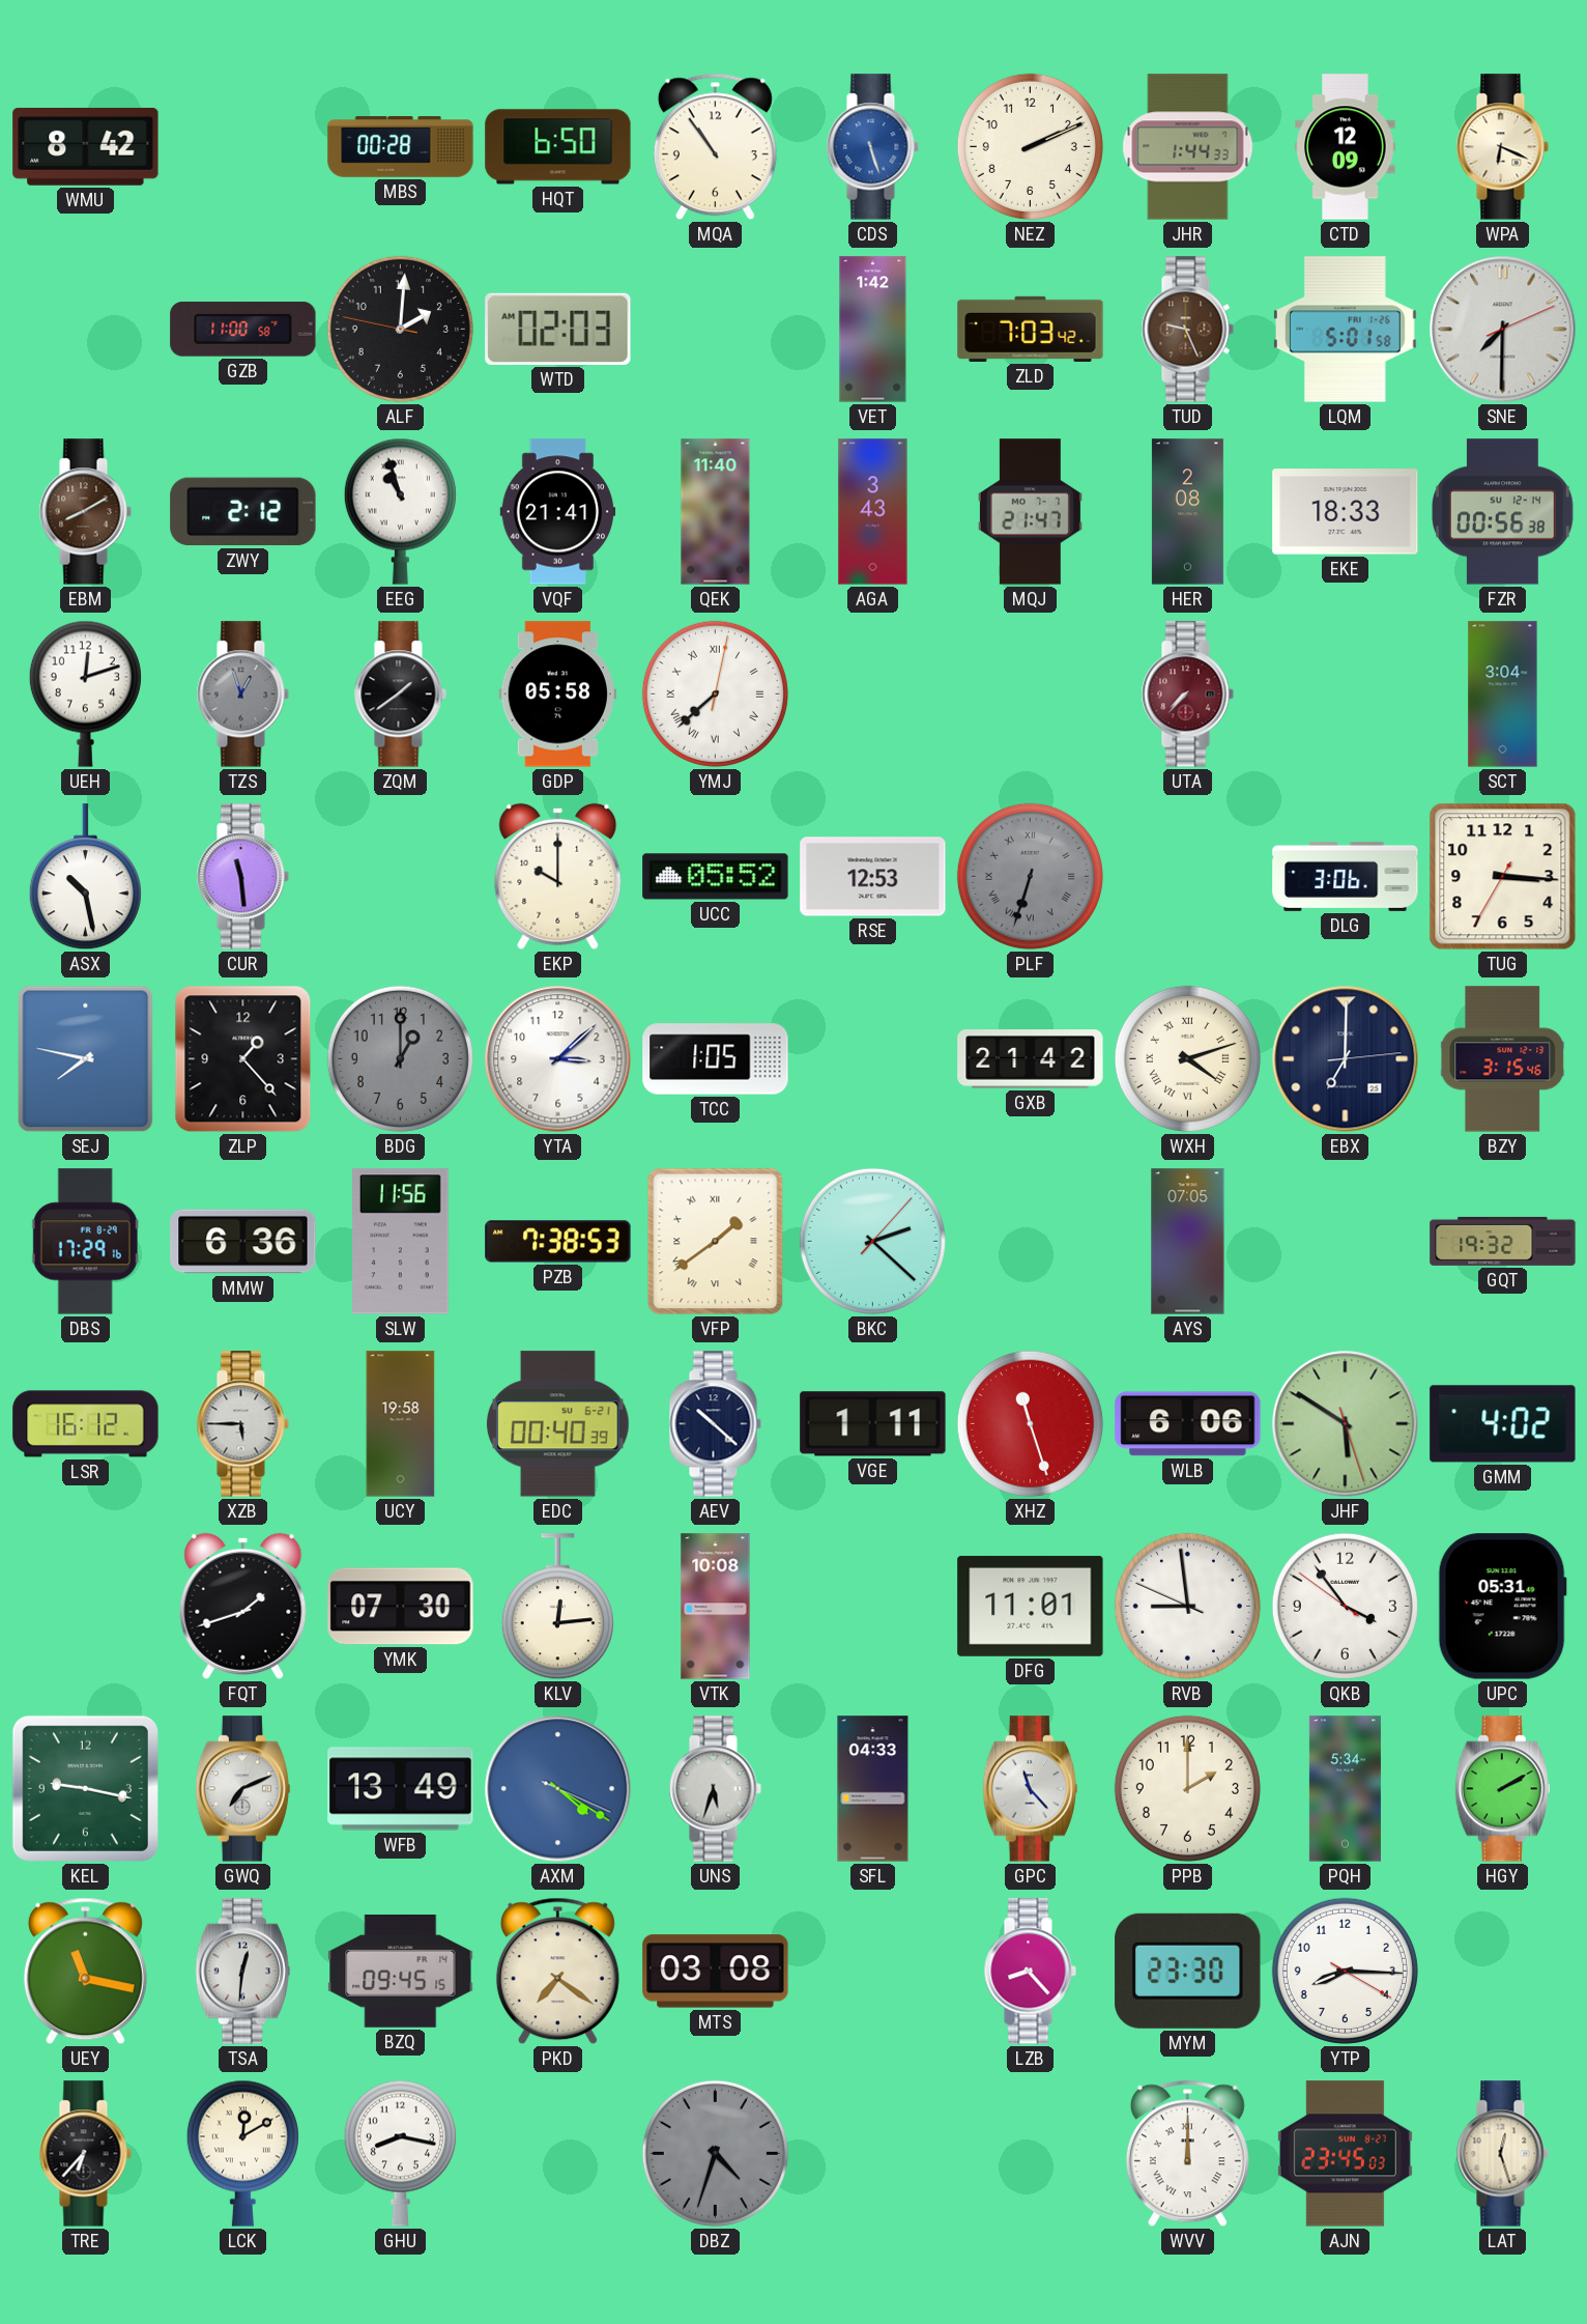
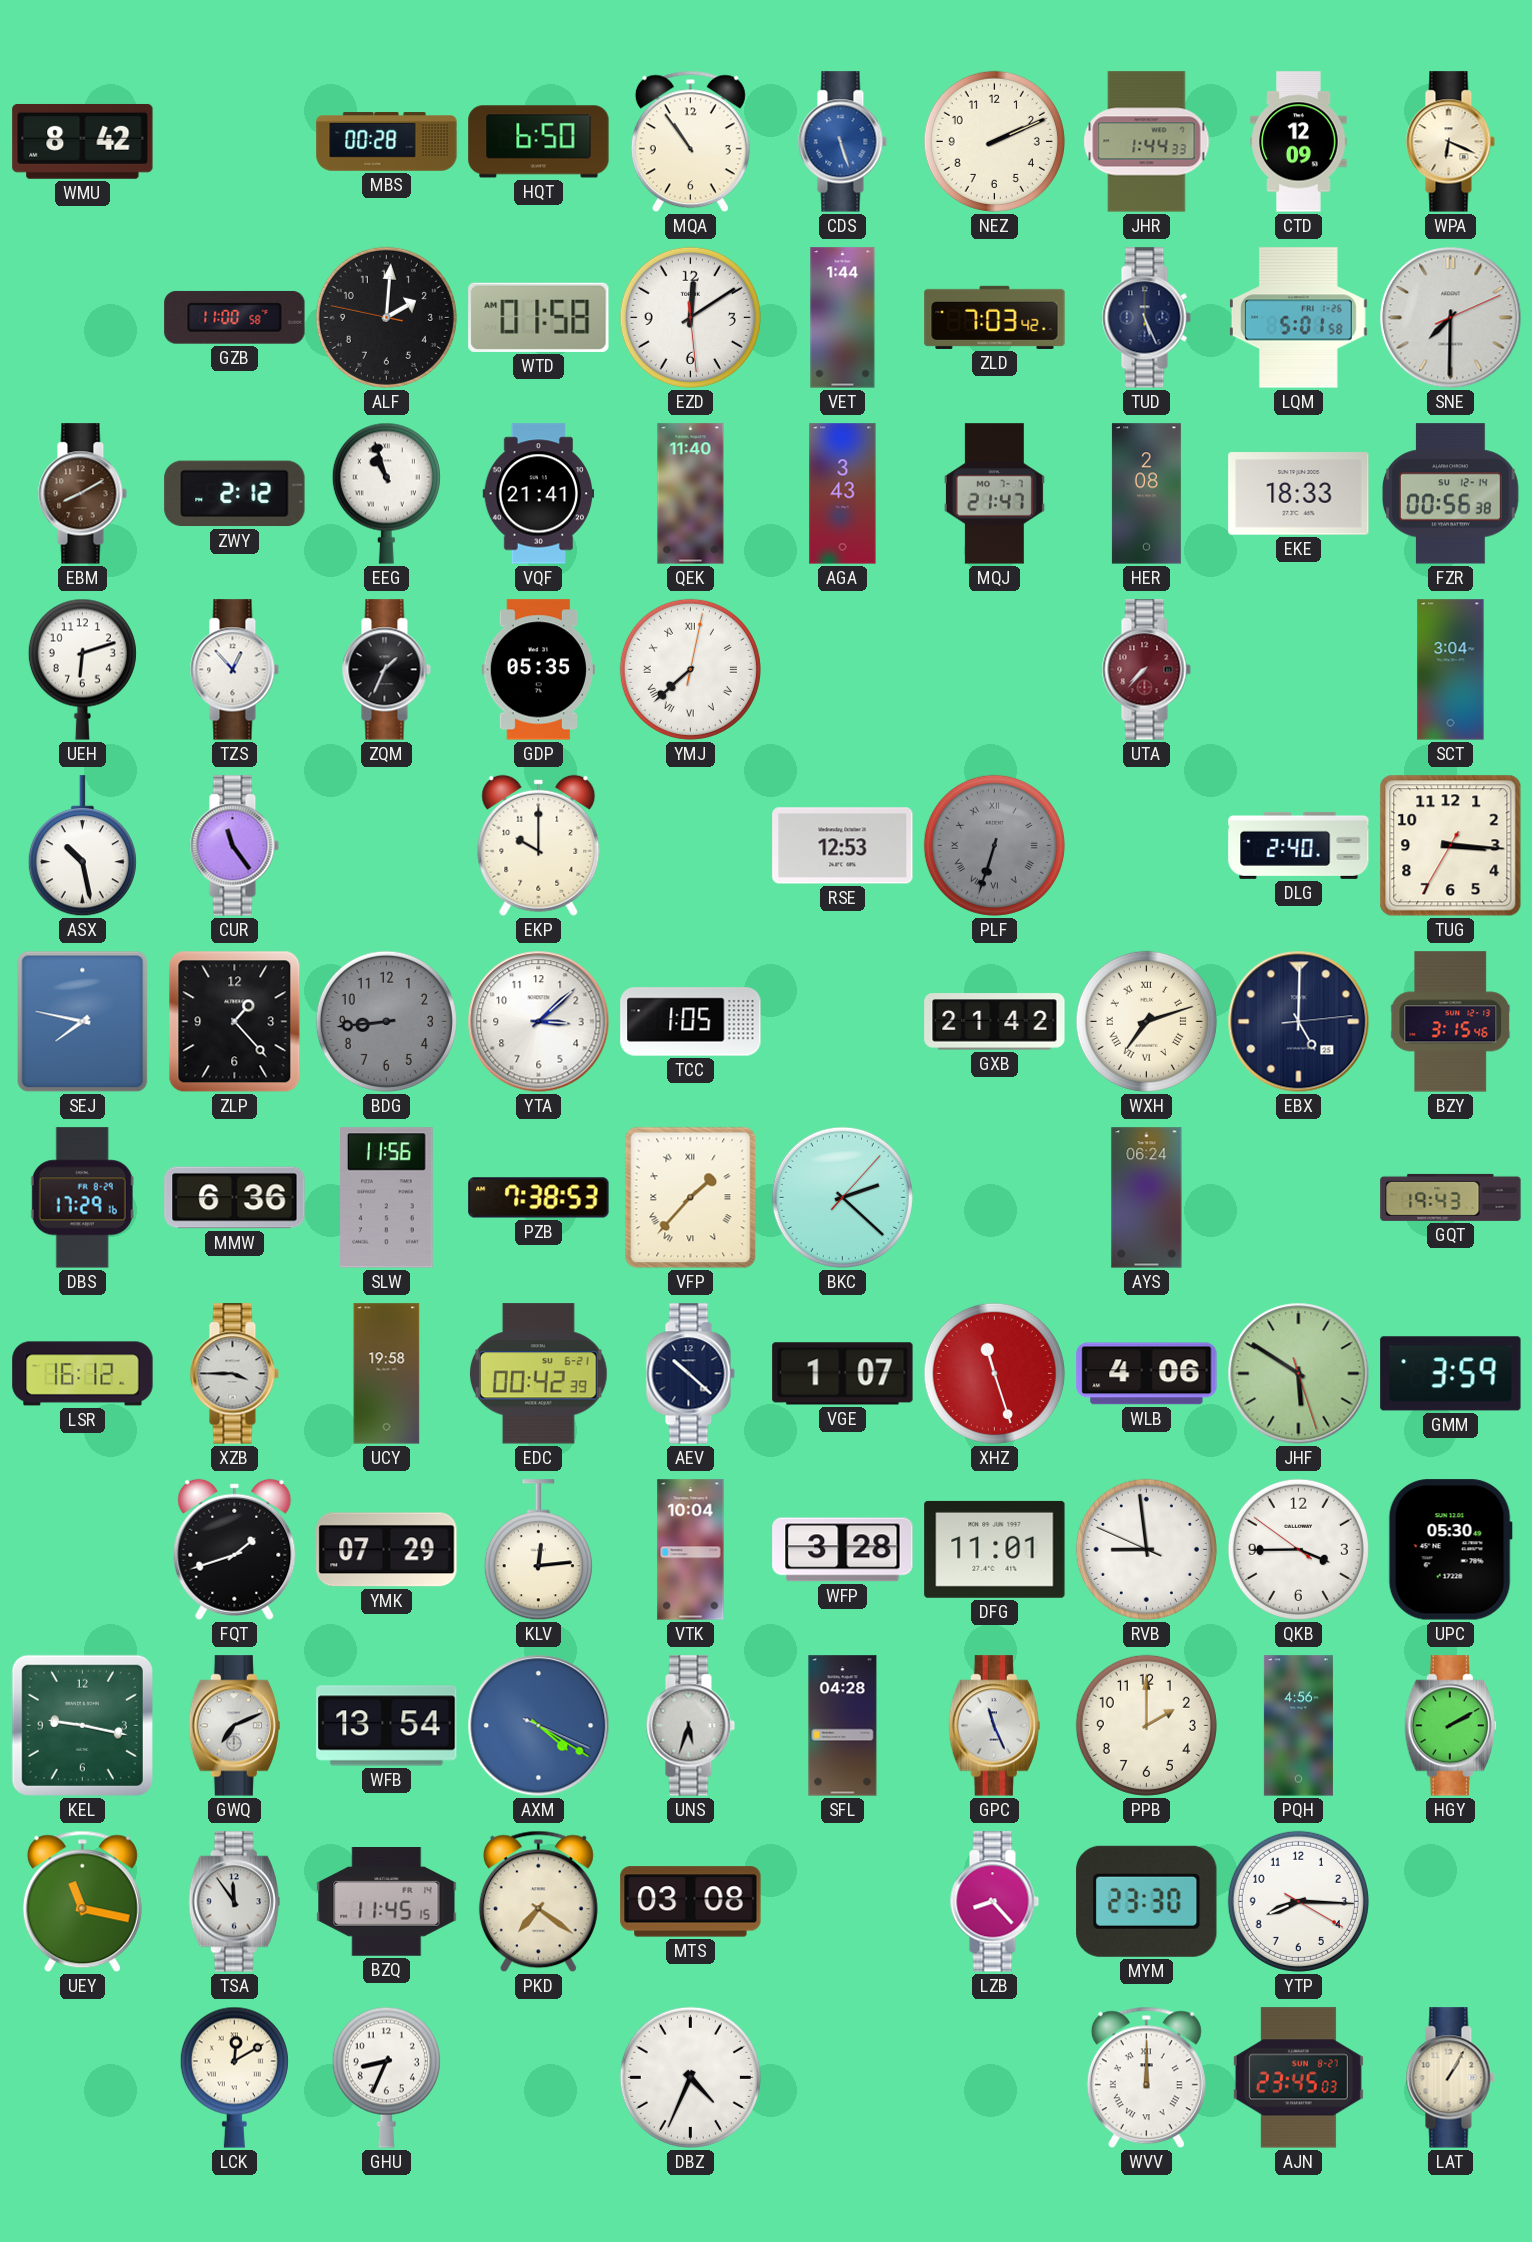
WTD: 02:03 -> 01:58 (539, 317)
EZD: none -> 12:09 (690, 317)
VET: 1:42 -> 1:44 (843, 318)
TUD: 9:26 -> 5:26 (1146, 318)
TUD dial: brown -> navy (1146, 318)
UEH: 12:12 -> 6:12 (82, 669)
TZS: 12:57 -> 12:53 (234, 670)
TZS dial: grey -> white (234, 670)
ZQM: 1:39 -> 1:34 (386, 670)
GDP: 05:58 -> 05:35 (538, 670)
CUR: 11:29 -> 11:24 (234, 846)
UCC: 05:52 -> none (716, 877)
DLG: 3:06 -> 2:40 (1299, 845)
BDG: 1:00 -> 8:44 (386, 1021)
WXH: 4:12 -> 7:12 (1146, 1021)
EBX: 7:00 -> 5:00 (1299, 1022)
VFP: 1:39 -> 1:37 (691, 1198)
AYS: 07:05 -> 06:24 (1147, 1198)
GQT: 19:32 -> 19:43 (1451, 1197)
XZB: 5:45 -> 3:45 (234, 1374)
EDC: 00:40 -> 00:42 (538, 1374)
VGE: 1:11 -> 1:07 (843, 1374)
WLB: 6:06 -> 4:06 (1147, 1374)
GMM: 4:02 -> 3:59 (1451, 1374)
YMK: 07:30 -> 07:29 (387, 1550)
VTK: 10:08 -> 10:04 (691, 1550)
WFP: none -> 3:28 (843, 1550)
QKB: 3:53 -> 3:44 (1298, 1549)
UPC: 05:31 -> 05:30 (1450, 1550)
WFB: 13:49 -> 13:54 (387, 1726)
SFL: 04:33 -> 04:28 (843, 1726)
GPC: 11:23 -> 11:26 (994, 1726)
PQH: 5:34 -> 4:56 (1298, 1726)
TSA: 12:31 -> 11:54 (234, 1902)
BZQ: 09:45 -> 11:45 (387, 1902)
TRE: 6:37 -> none (85, 2154)
GHU: 8:17 -> 8:34 (386, 2077)
DBZ: 4:33 -> 4:34 (690, 2077)
DBZ dial: grey -> white (690, 2077)
LAT: 12:27 -> 1:05 (1450, 2078)
